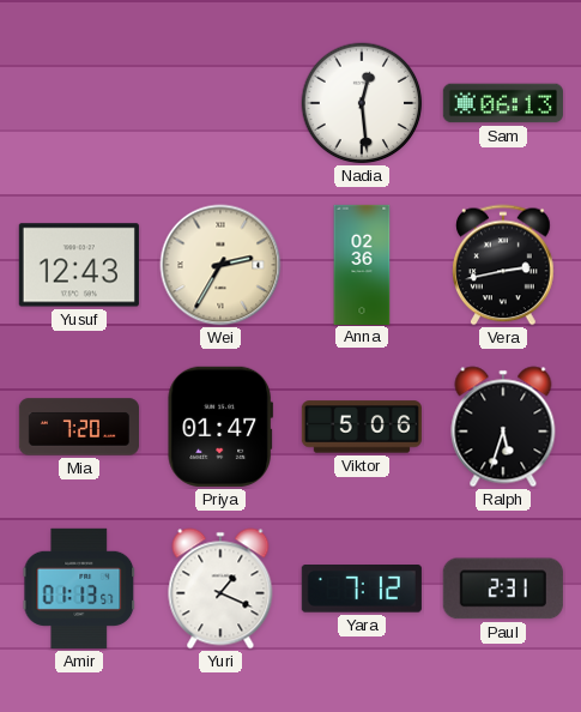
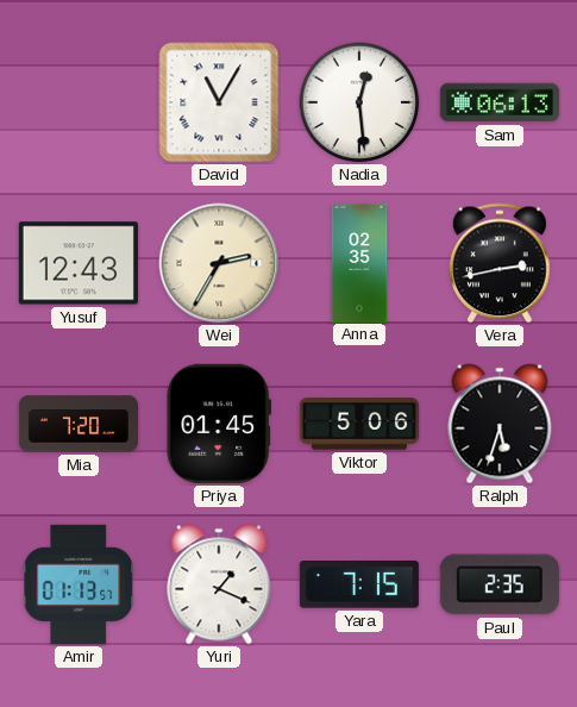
David: none -> 11:05 (219, 102)
Anna: 02:36 -> 02:35 (359, 262)
Priya: 01:47 -> 01:45 (218, 424)
Yara: 7:12 -> 7:15 (359, 586)
Paul: 2:31 -> 2:35 (500, 584)
